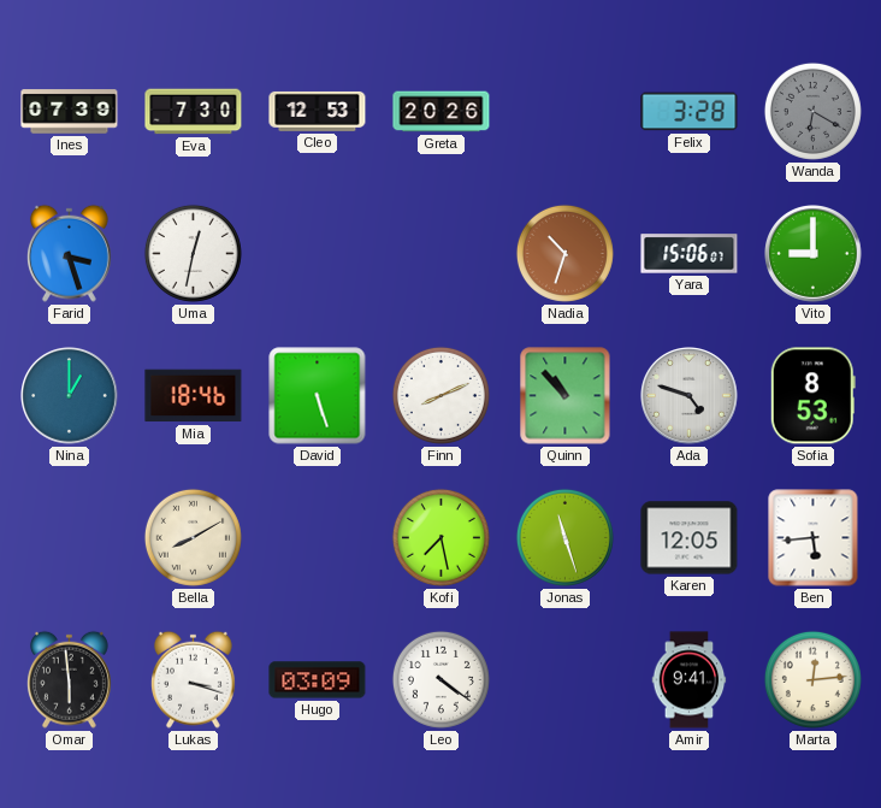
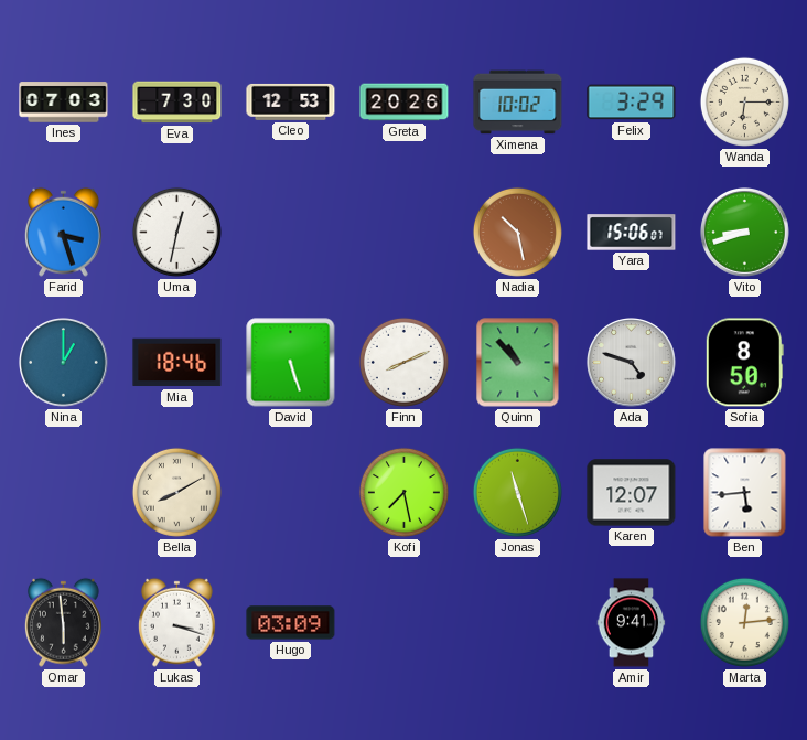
Ines: 07:39 -> 07:03 (64, 103)
Ximena: none -> 10:02 (518, 103)
Felix: 3:28 -> 3:29 (632, 103)
Wanda: 6:20 -> 6:15 (744, 101)
Wanda dial: grey -> cream (744, 101)
Nadia: 10:33 -> 10:28 (517, 232)
Vito: 9:00 -> 8:42 (745, 233)
Sofia: 8:53 -> 8:50 (744, 363)
Karen: 12:05 -> 12:07 (632, 493)
Leo: 4:21 -> none (440, 679)
